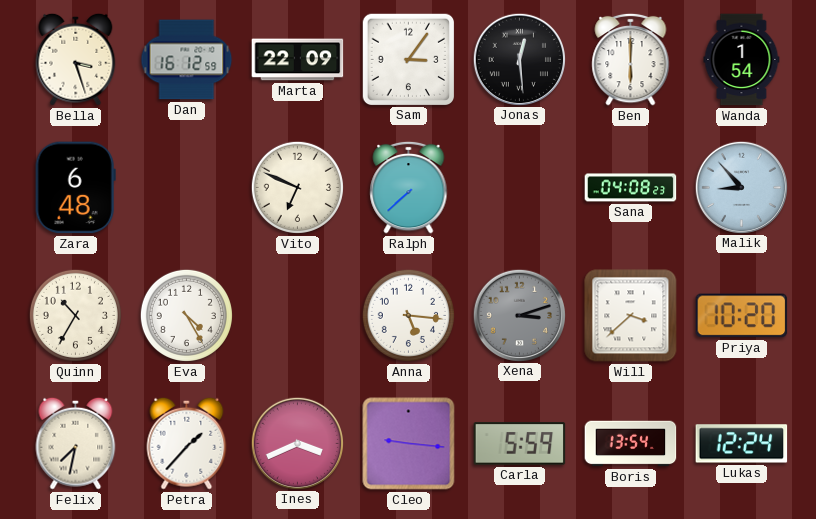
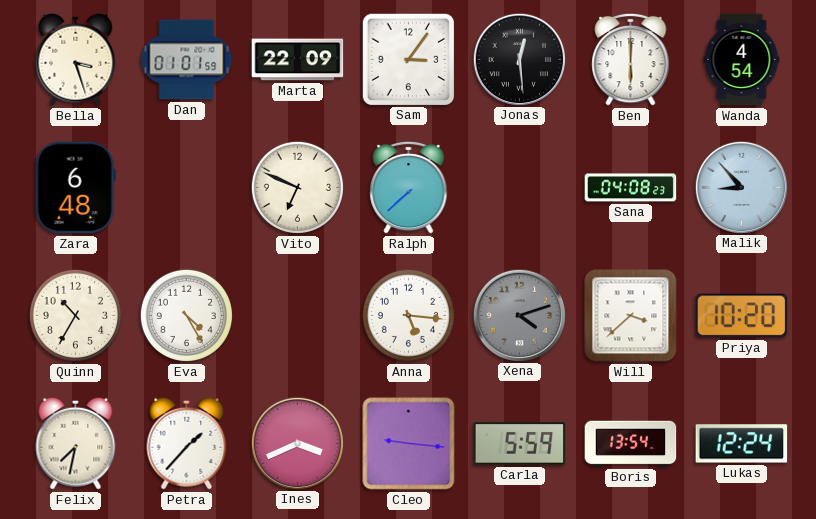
Dan: 16:12 -> 01:01 (187, 60)
Wanda: 1:54 -> 4:54 (742, 60)
Xena: 3:12 -> 4:12 (519, 315)
